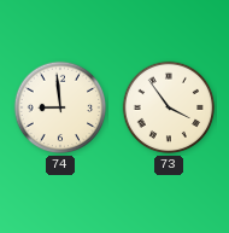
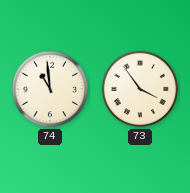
74: 8:59 -> 10:59 (50, 89)
